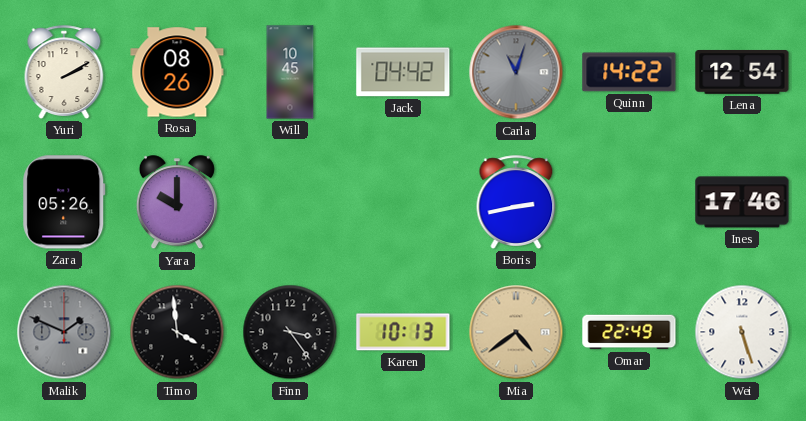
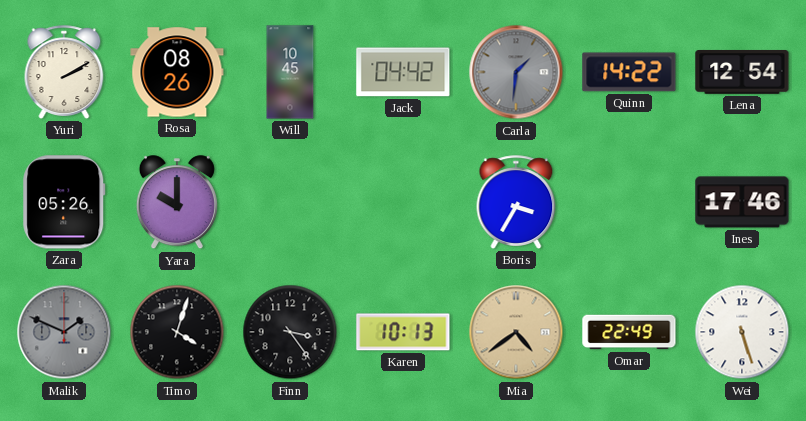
Carla: 11:03 -> 1:31 (516, 72)
Boris: 2:43 -> 3:35 (516, 202)
Timo: 3:59 -> 4:03 (177, 332)
